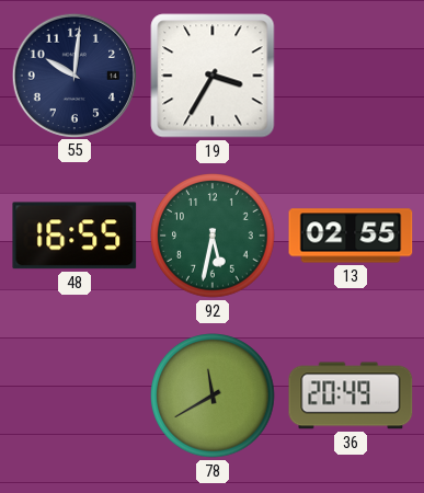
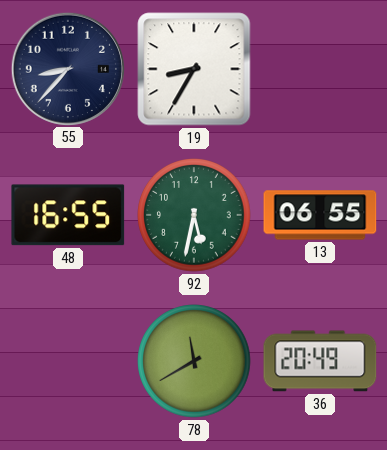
55: 10:01 -> 8:37 (67, 68)
19: 3:35 -> 8:35 (194, 69)
13: 02:55 -> 06:55 (320, 215)
